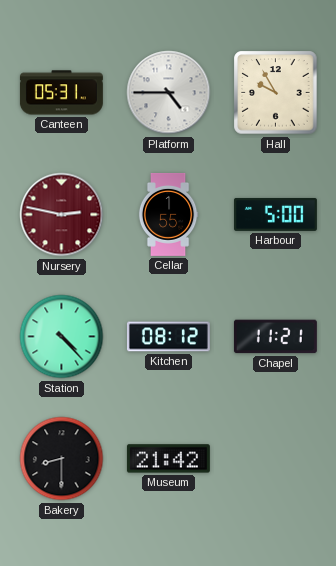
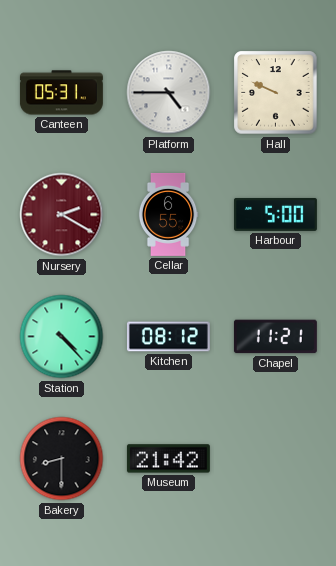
Hall: 9:55 -> 9:49 (276, 93)
Nursery: 2:47 -> 2:20 (62, 215)
Cellar: 1:55 -> 6:55 (168, 214)
